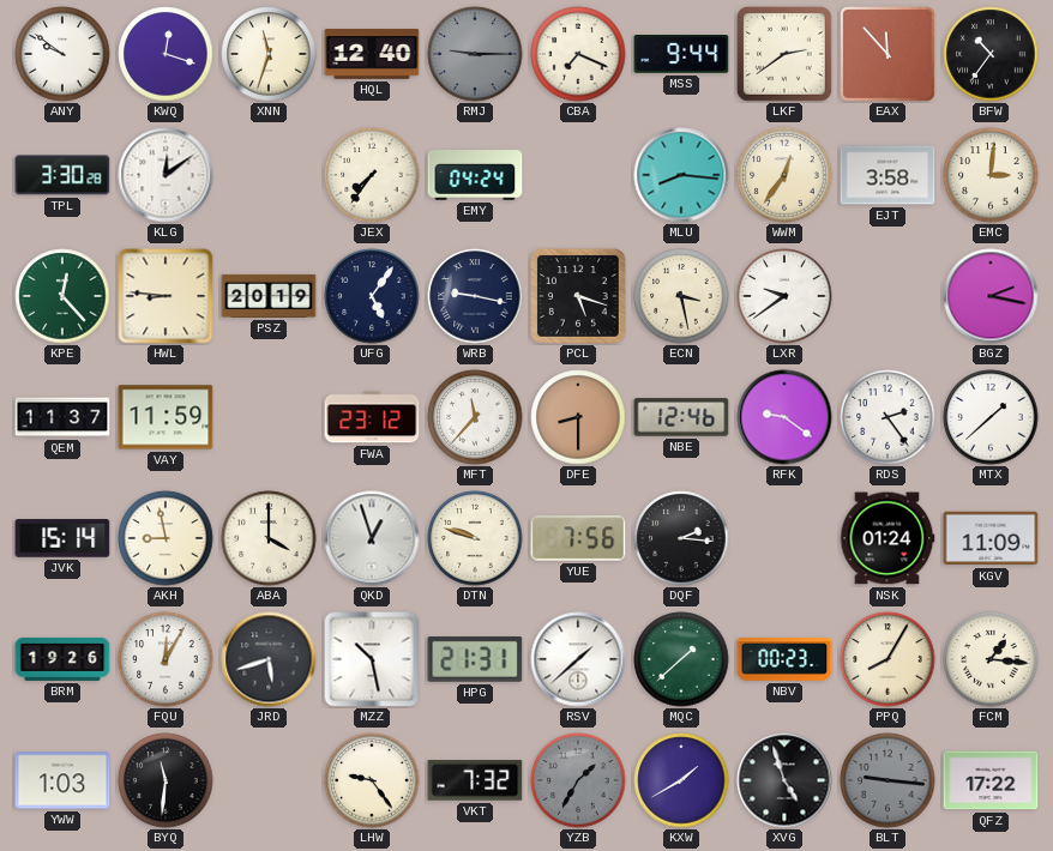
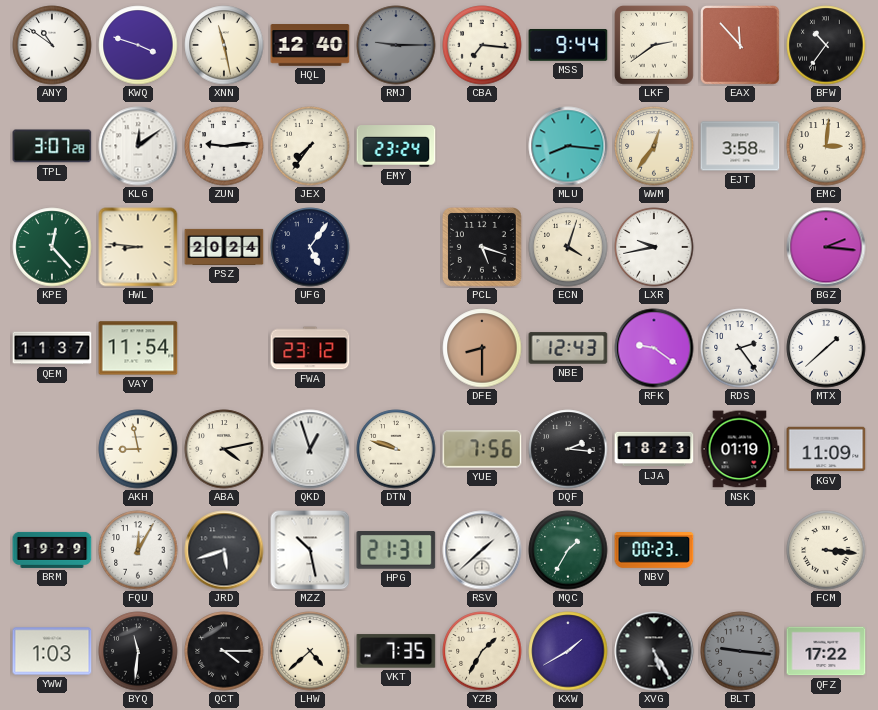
ANY: 9:51 -> 10:51 (52, 45)
KWQ: 12:18 -> 3:48 (138, 45)
XNN: 11:33 -> 11:28 (224, 45)
CBA: 7:19 -> 7:16 (482, 45)
TPL: 3:30 -> 3:07 (52, 146)
ZUN: none -> 9:14 (224, 146)
EMY: 04:24 -> 23:24 (396, 146)
PSZ: 20:19 -> 20:24 (224, 247)
WRB: 9:17 -> none (475, 296)
ECN: 3:28 -> 4:03 (568, 247)
LXR: 9:39 -> 9:43 (654, 247)
BGZ: 2:17 -> 2:16 (826, 247)
VAY: 11:59 -> 11:54 (138, 348)
MFT: 11:37 -> none (475, 417)
NBE: 12:46 -> 12:43 (568, 348)
JVK: 15:14 -> none (62, 538)
ABA: 4:00 -> 4:13 (224, 449)
LJA: none -> 18:23 (654, 449)
NSK: 01:24 -> 01:19 (740, 449)
BRM: 19:26 -> 19:29 (52, 550)
MQC: 1:38 -> 1:35 (568, 550)
PPQ: 8:05 -> none (887, 659)
FCM: 1:16 -> 3:16 (826, 550)
QCT: none -> 4:15 (224, 651)
LHW: 9:24 -> 4:38 (310, 651)
VKT: 7:32 -> 7:35 (396, 651)
YZB dial: grey -> cream (482, 651)
XVG: 4:57 -> 5:25 (654, 651)
